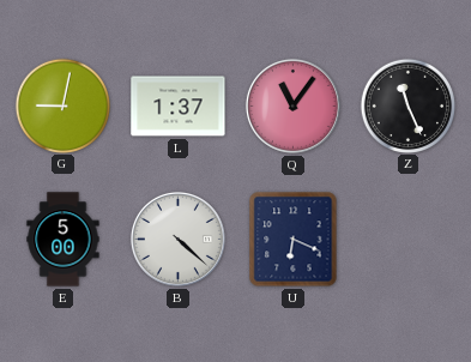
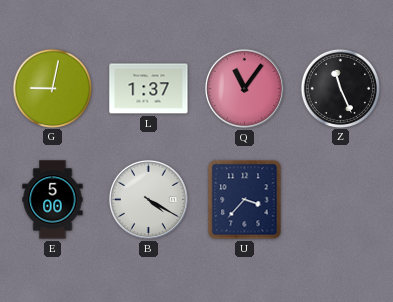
B: 4:22 -> 4:20 (148, 199)
U: 6:19 -> 3:37 (245, 200)
